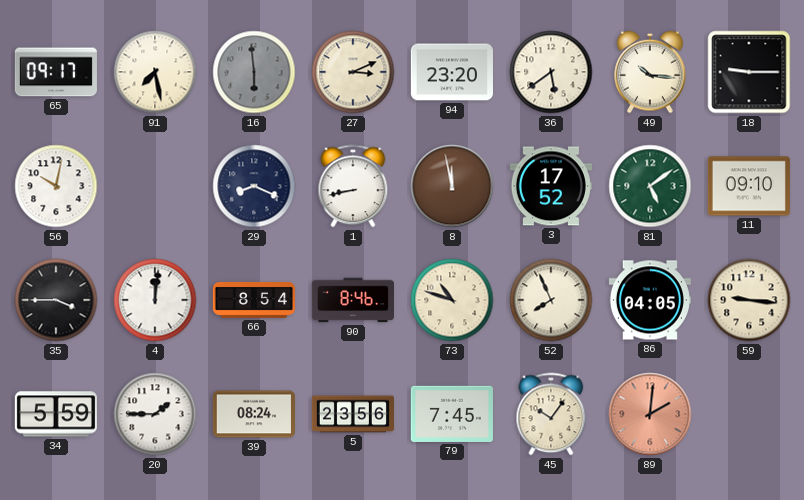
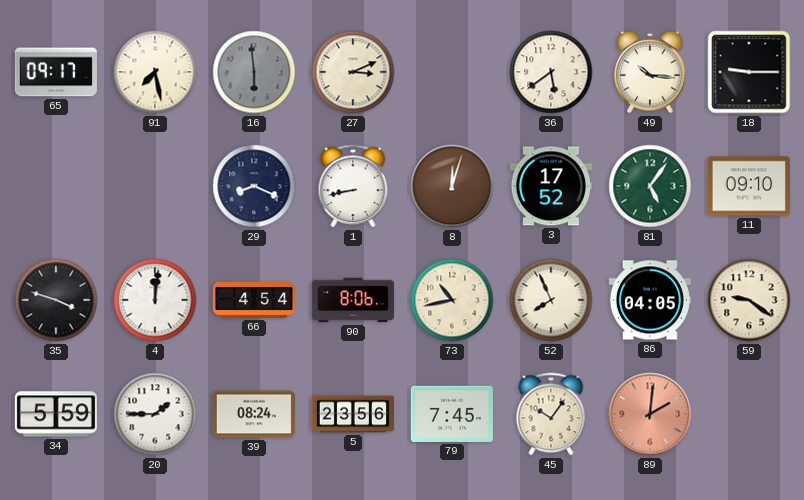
94: 23:20 -> none (452, 72)
56: 10:02 -> none (56, 186)
8: 11:58 -> 12:03 (452, 186)
81: 5:09 -> 5:06 (650, 186)
35: 3:45 -> 3:48 (56, 300)
66: 8:54 -> 4:54 (254, 300)
90: 8:46 -> 8:06 (353, 300)
73: 10:48 -> 10:43 (452, 300)
59: 9:16 -> 9:21 (749, 300)
